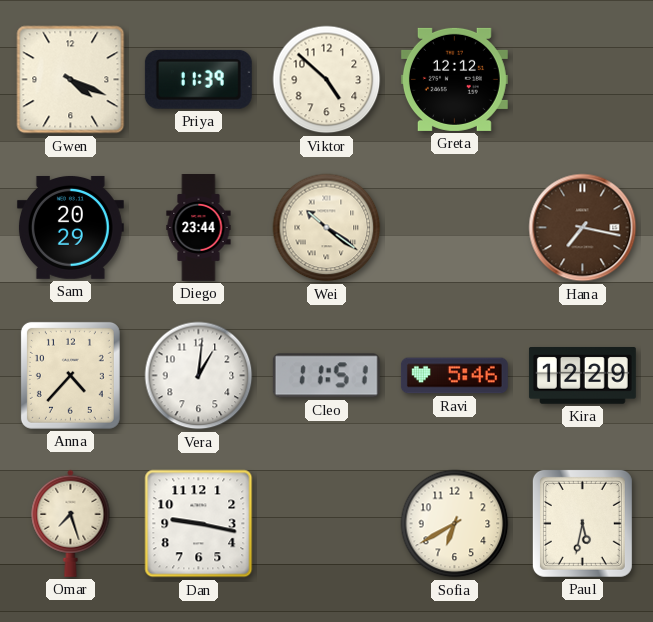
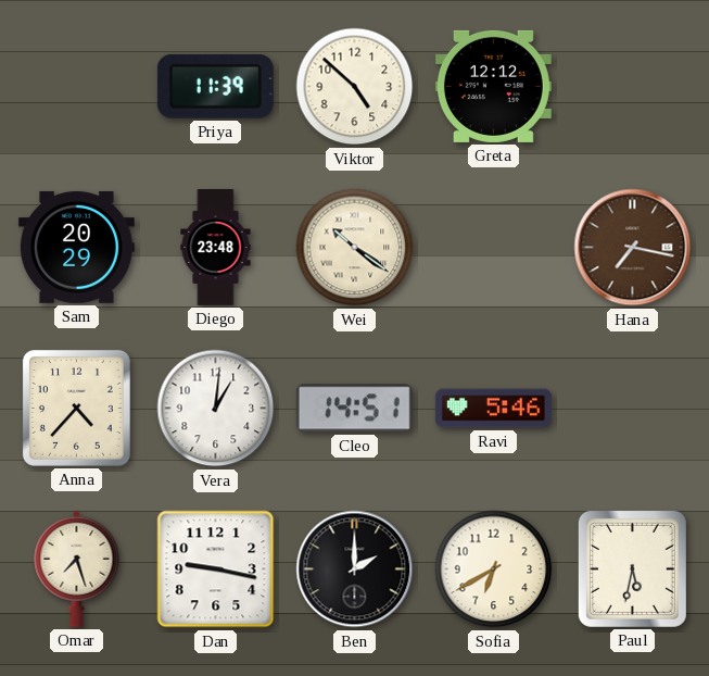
Gwen: 4:19 -> none (71, 80)
Diego: 23:44 -> 23:48 (216, 248)
Cleo: 11:51 -> 14:51 (354, 409)
Kira: 12:29 -> none (582, 376)
Ben: none -> 2:00 (355, 569)
